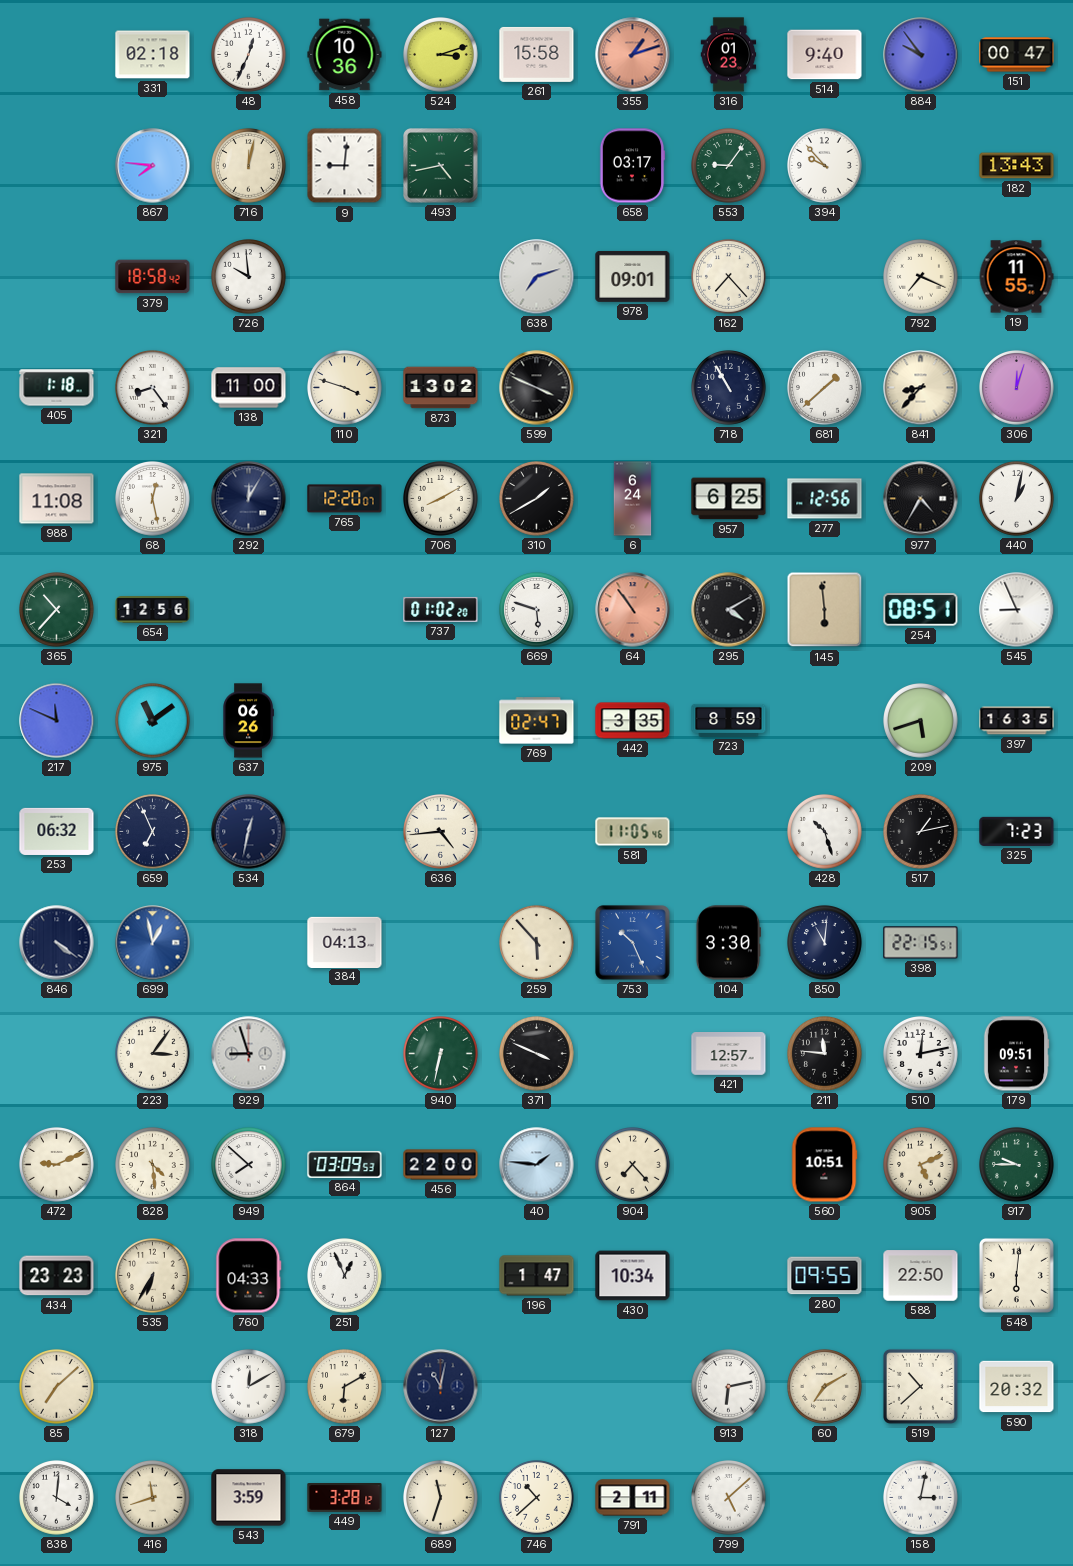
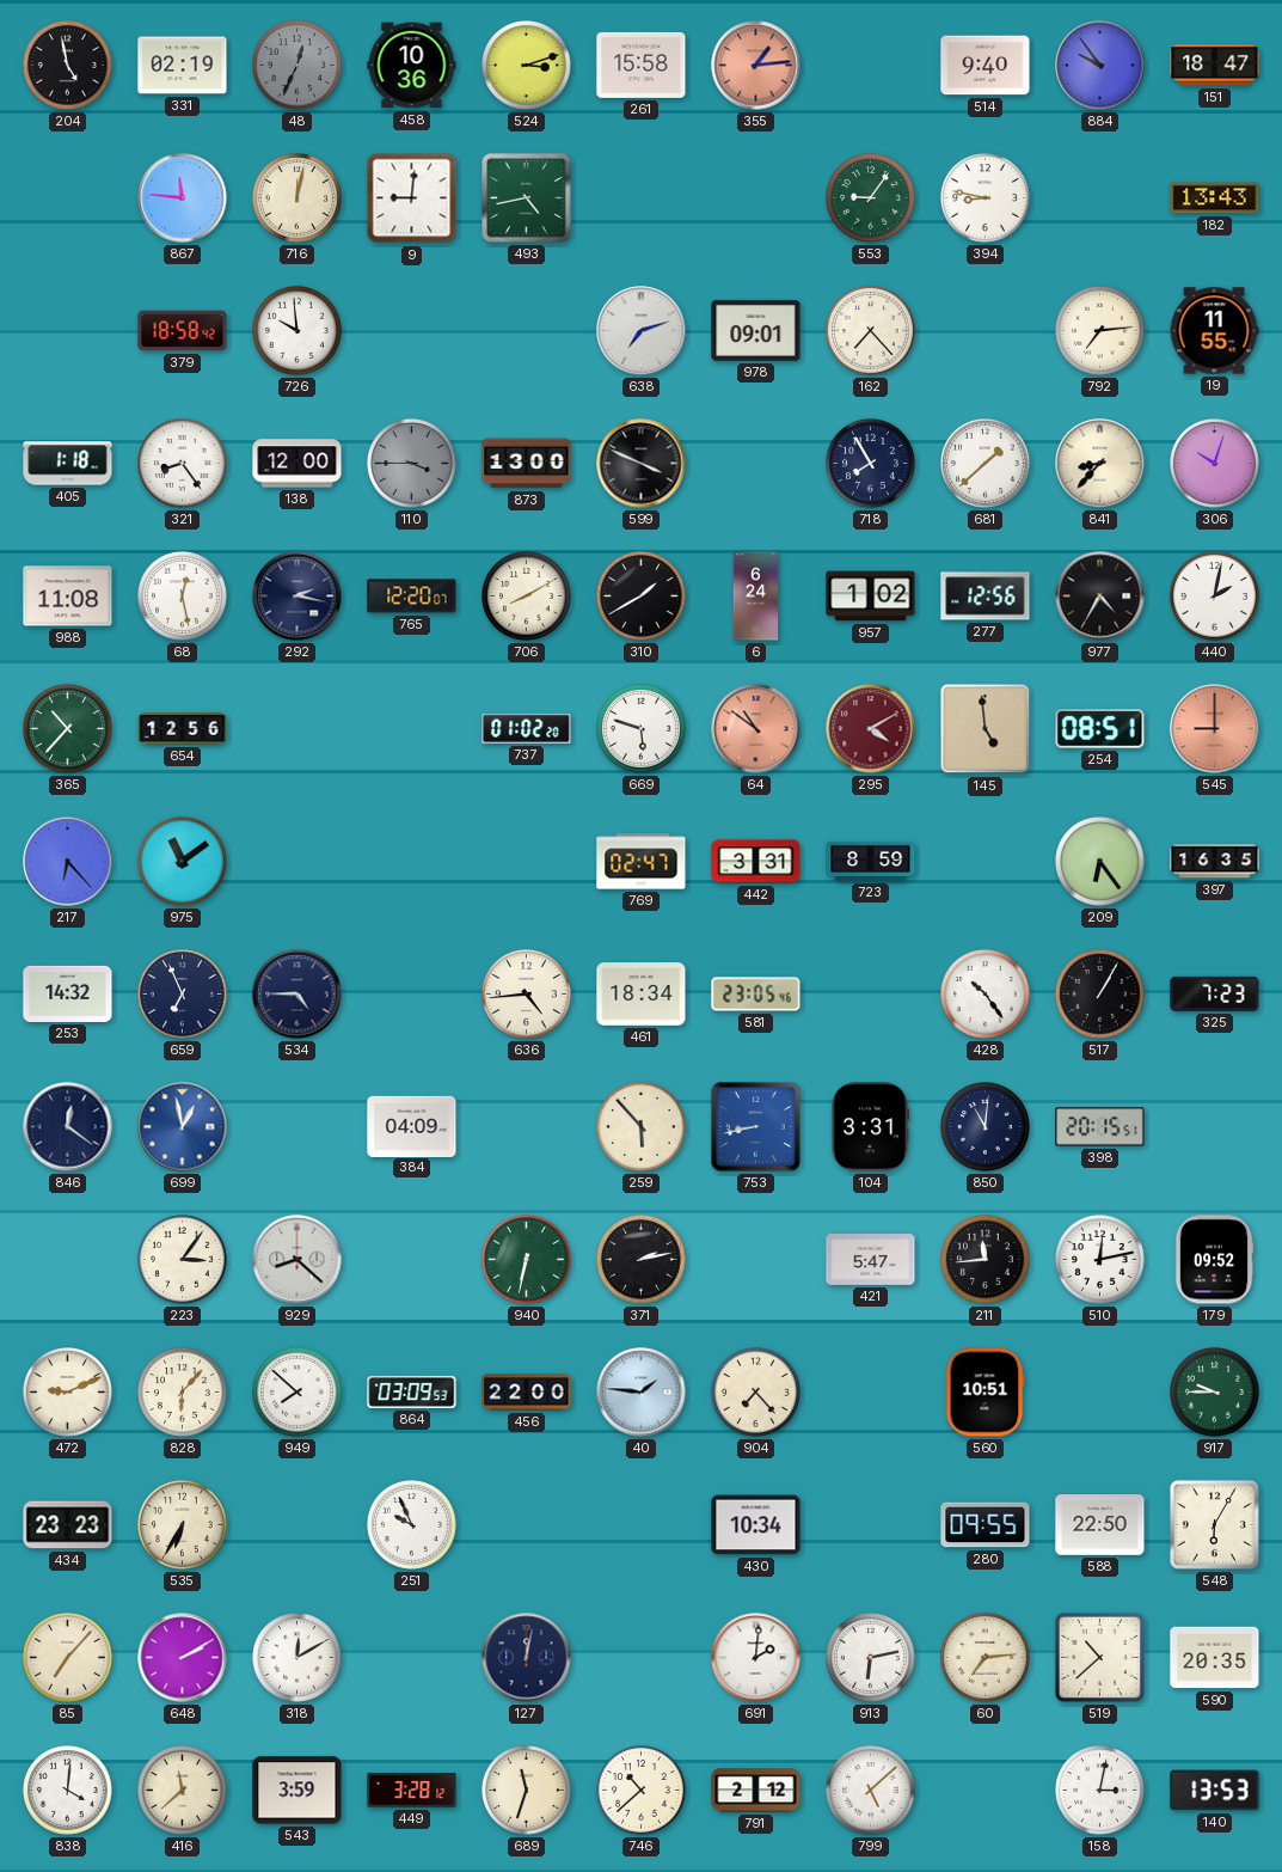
204: none -> 4:58 (68, 66)
331: 02:18 -> 02:19 (183, 66)
48 dial: white -> grey (298, 66)
355: 1:12 -> 1:14 (756, 66)
316: 01:23 -> none (729, 55)
151: 00:47 -> 18:47 (1215, 66)
867: 7:46 -> 11:46 (183, 198)
658: 03:17 -> none (632, 166)
394: 9:53 -> 8:47 (986, 198)
792: 7:19 -> 7:14 (1100, 331)
138: 11:00 -> 12:00 (298, 464)
110: 3:48 -> 3:45 (412, 464)
110 dial: cream -> grey (412, 464)
873: 13:02 -> 13:00 (527, 464)
718: 10:55 -> 7:55 (871, 464)
306: 12:03 -> 10:03 (1215, 464)
292: 12:05 -> 2:17 (298, 597)
957: 6:25 -> 1:02 (871, 597)
440: 1:02 -> 2:02 (1215, 597)
64: 10:54 -> 10:51 (756, 729)
295 dial: black -> burgundy (871, 729)
145: 5:59 -> 4:59 (986, 729)
545: 8:56 -> 9:00 (1215, 729)
545 dial: white -> salmon (1215, 729)
217: 11:49 -> 6:23 (68, 862)
637: 06:26 -> none (248, 721)
442: 3:35 -> 3:31 (756, 862)
209: 5:42 -> 6:24 (1100, 862)
253: 06:32 -> 14:32 (68, 993)
534: 12:32 -> 4:45 (298, 995)
461: none -> 18:34 (642, 995)
581: 11:05 -> 23:05 (756, 995)
428: 10:27 -> 10:24 (986, 995)
517: 1:13 -> 1:05 (1100, 995)
846: 4:21 -> 12:21 (68, 1127)
384: 04:13 -> 04:09 (412, 1126)
753: 10:26 -> 8:43 (756, 1127)
104: 3:30 -> 3:31 (869, 1127)
398: 22:15 -> 20:15 (1100, 1127)
929: 8:57 -> 8:22 (298, 1260)
371: 3:49 -> 2:13 (642, 1260)
421: 12:57 -> 5:47 (871, 1260)
211: 11:46 -> 11:44 (986, 1260)
179: 09:51 -> 09:52 (1214, 1260)
828: 4:29 -> 6:07 (183, 1393)
905: 5:11 -> none (921, 1165)
760: 04:33 -> none (249, 1276)
251: 12:56 -> 9:56 (412, 1525)
196: 1:47 -> none (537, 1276)
548: 6:01 -> 6:05 (1214, 1524)
85: 7:08 -> 7:07 (68, 1658)
648: none -> 2:10 (183, 1658)
679: 6:10 -> none (345, 1387)
127: 11:02 -> 12:02 (527, 1658)
691: none -> 2:01 (756, 1658)
60: 7:10 -> 7:14 (986, 1658)
590: 20:32 -> 20:35 (1215, 1658)
416: 11:42 -> 11:38 (183, 1791)
791: 2:11 -> 2:12 (756, 1791)
140: none -> 13:53 (1215, 1791)
